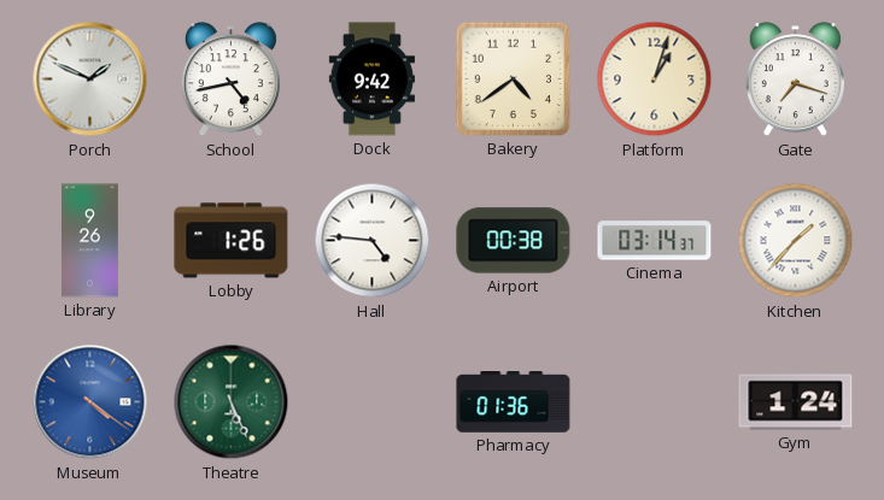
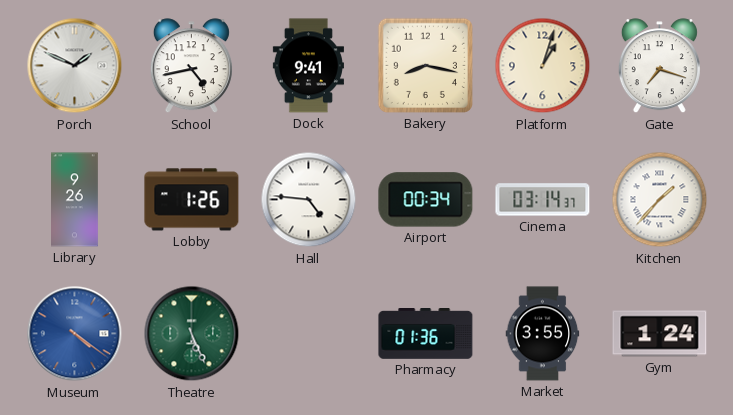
Dock: 9:42 -> 9:41 (308, 66)
Bakery: 4:39 -> 8:17 (425, 65)
Airport: 00:38 -> 00:34 (426, 200)
Market: none -> 3:55 (543, 334)
